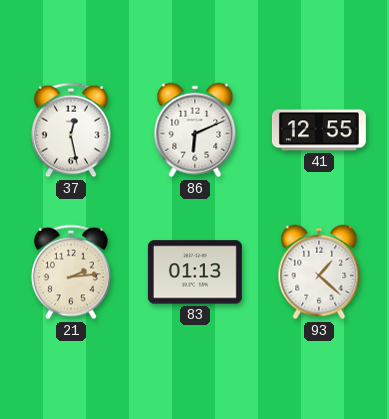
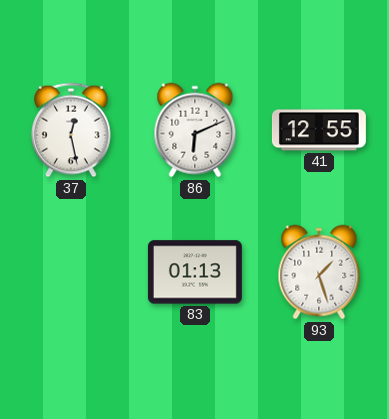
21: 2:14 -> none (71, 272)
93: 1:22 -> 1:27 (319, 272)
